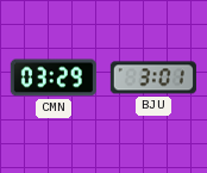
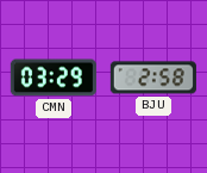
BJU: 3:01 -> 2:58 (153, 78)
